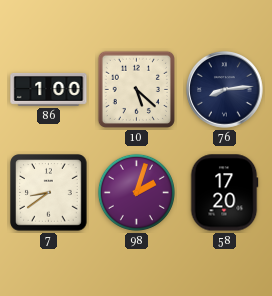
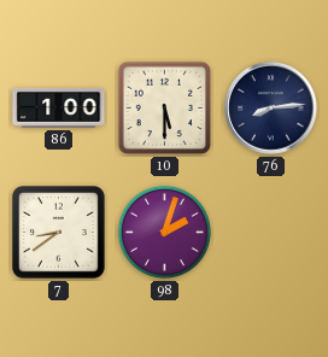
10: 5:22 -> 5:30 (164, 107)
58: 17:20 -> none (224, 193)
